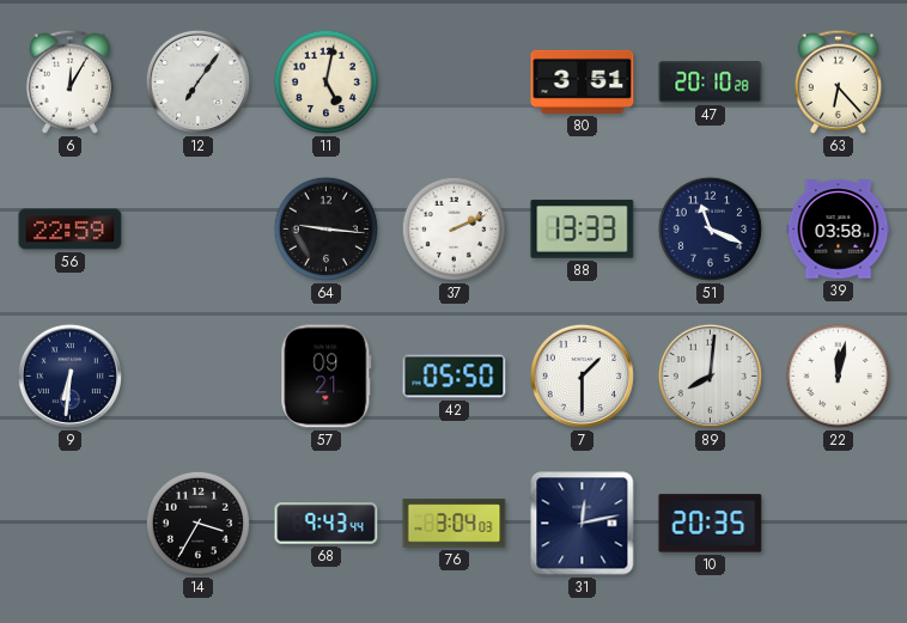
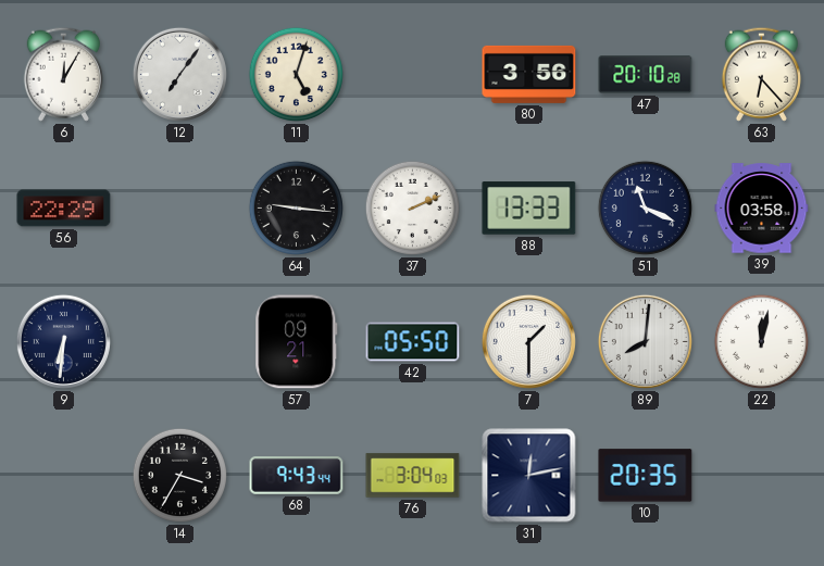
11: 5:02 -> 5:03 (296, 74)
80: 3:51 -> 3:56 (529, 74)
56: 22:59 -> 22:29 (64, 209)
